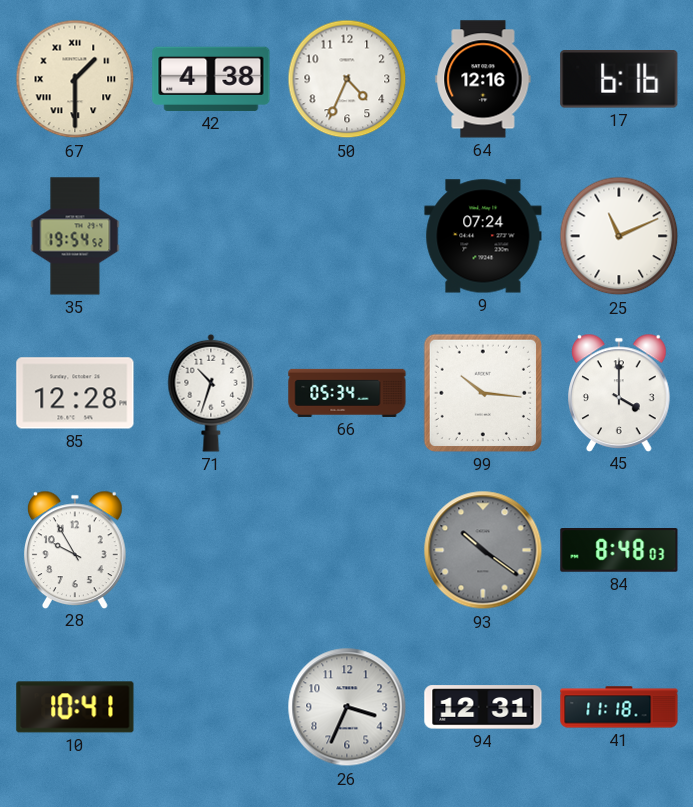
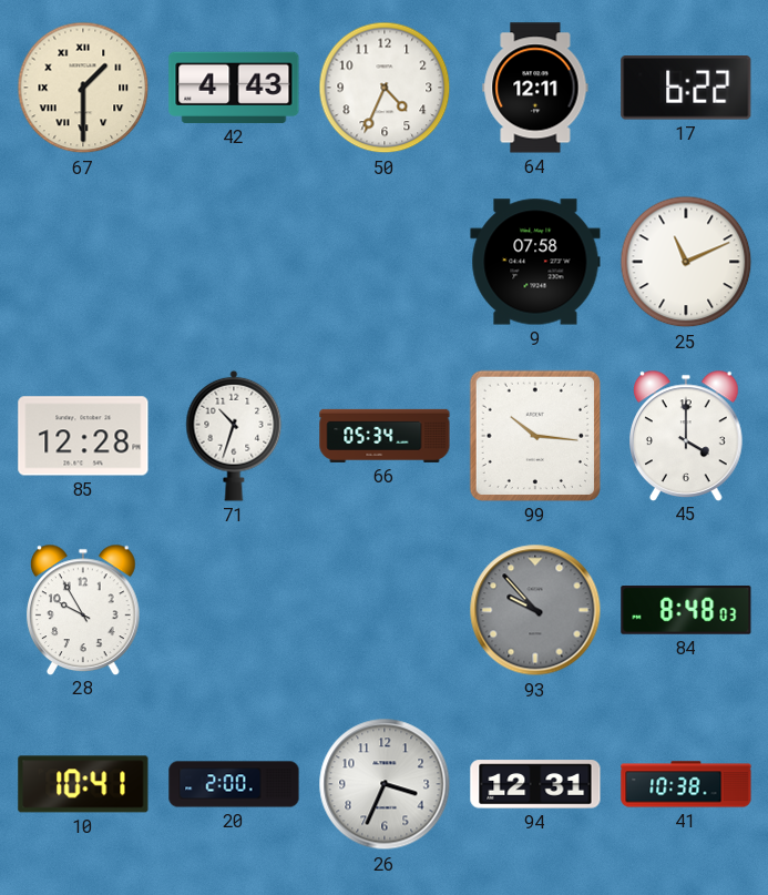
42: 4:38 -> 4:43 (234, 88)
64: 12:16 -> 12:11 (535, 88)
17: 6:16 -> 6:22 (686, 89)
35: 19:54 -> none (75, 236)
9: 07:24 -> 07:58 (535, 262)
93: 10:21 -> 9:53 (535, 610)
20: none -> 2:00 (234, 784)
41: 11:18 -> 10:38 (686, 784)
